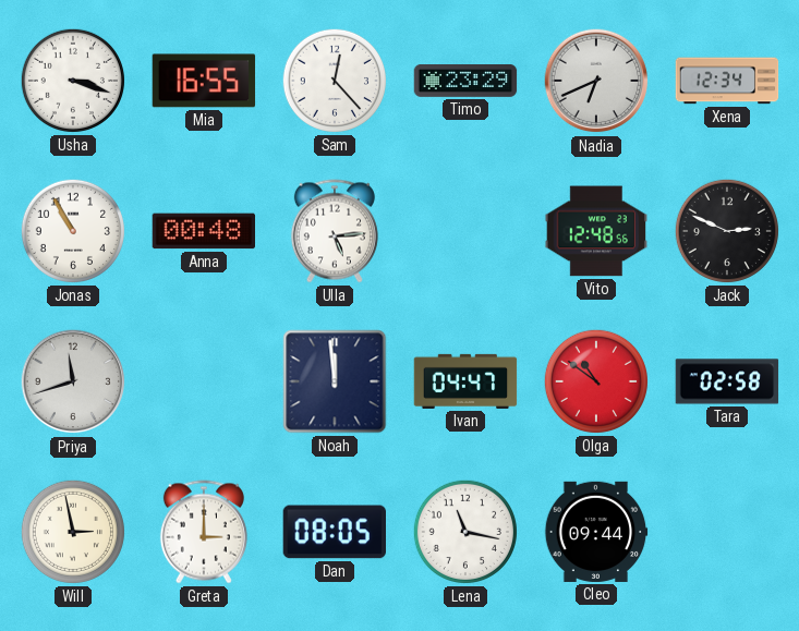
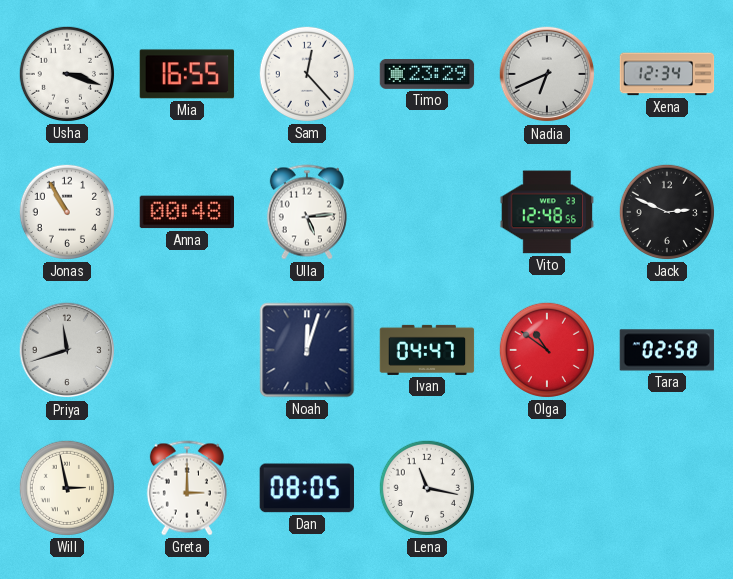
Noah: 11:59 -> 12:03 (307, 350)
Cleo: 09:44 -> none (596, 532)
